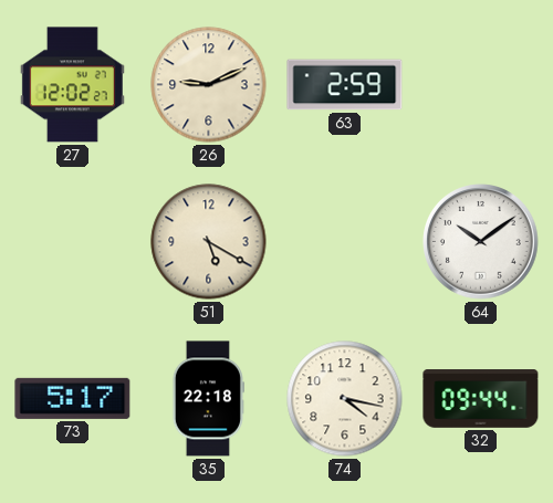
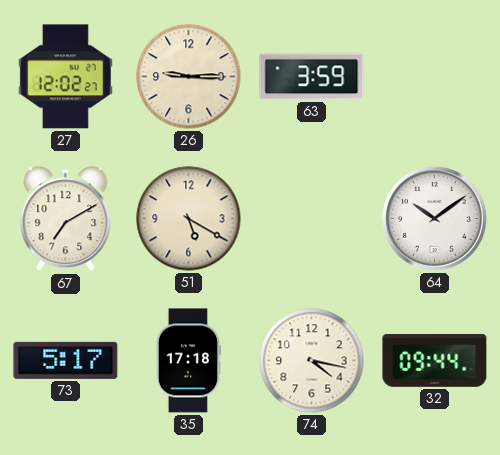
26: 9:11 -> 9:15 (189, 77)
63: 2:59 -> 3:59 (312, 77)
67: none -> 7:10 (66, 219)
35: 22:18 -> 17:18 (188, 361)
